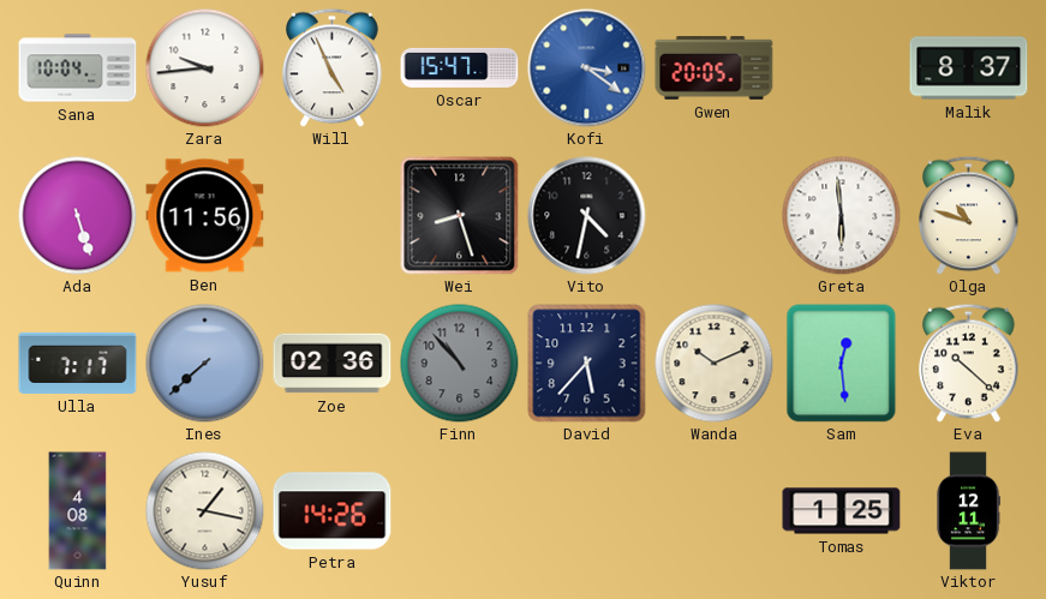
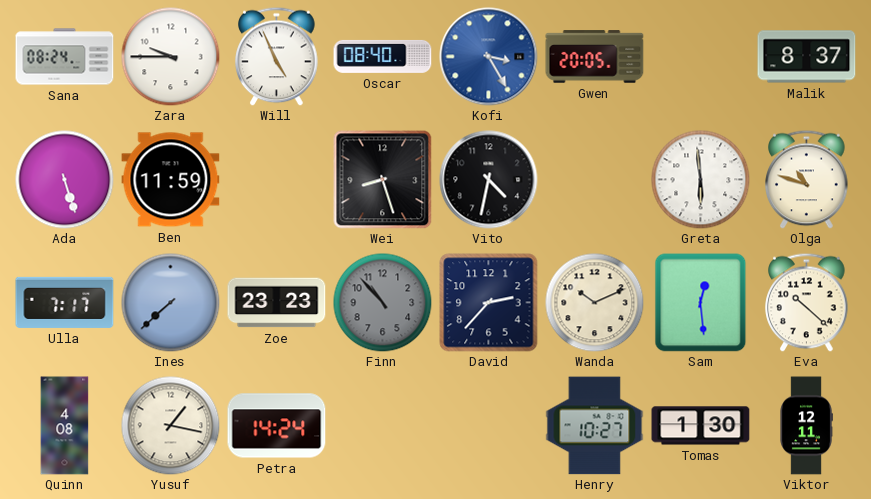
Sana: 10:04 -> 08:24 (65, 57)
Zara: 9:44 -> 9:45 (171, 57)
Oscar: 15:47 -> 08:40 (383, 56)
Kofi: 3:21 -> 3:25 (489, 57)
Ben: 11:56 -> 11:59 (171, 180)
Zoe: 02:36 -> 23:23 (277, 303)
David: 5:37 -> 2:37 (489, 303)
Petra: 14:26 -> 14:24 (277, 426)
Henry: none -> 10:27 (595, 426)
Tomas: 1:25 -> 1:30 (701, 426)
